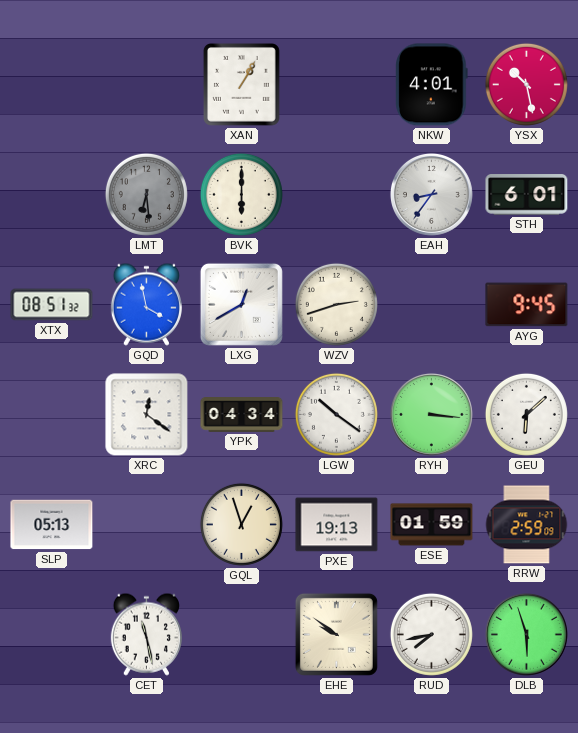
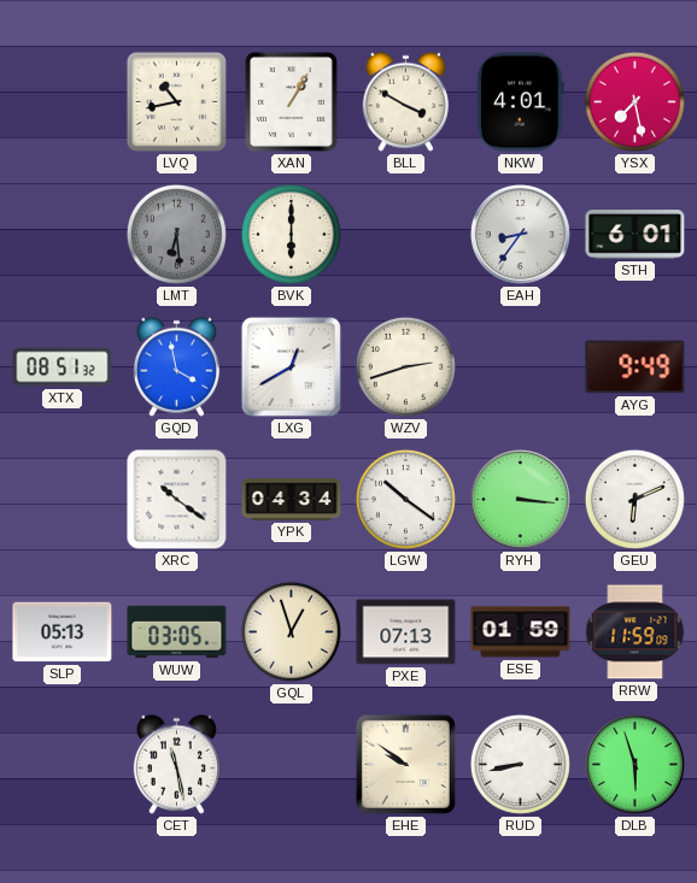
LVQ: none -> 10:43 (176, 101)
BLL: none -> 3:50 (405, 101)
YSX: 10:28 -> 7:28 (634, 101)
AYG: 9:45 -> 9:49 (635, 367)
XRC: 12:21 -> 10:21 (177, 500)
GEU: 6:08 -> 6:11 (634, 499)
WUW: none -> 03:05 (177, 632)
PXE: 19:13 -> 07:13 (406, 632)
RRW: 2:59 -> 11:59 (635, 632)
RUD: 7:43 -> 8:43 (520, 764)
